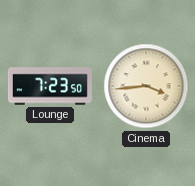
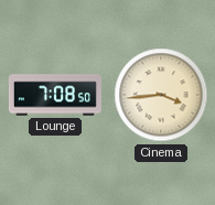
Lounge: 7:23 -> 7:08 (55, 95)
